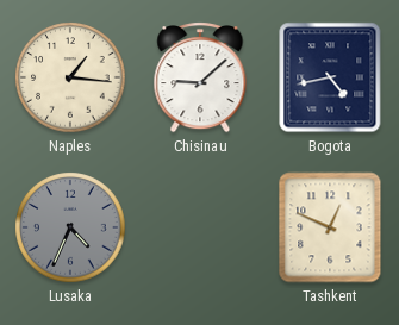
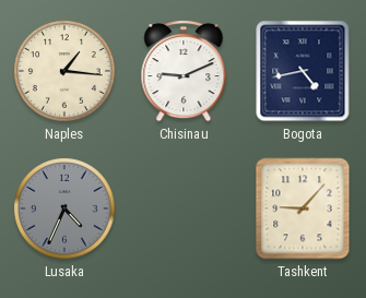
Chisinau: 9:08 -> 9:11 (184, 71)
Tashkent: 12:49 -> 9:07 (303, 208)
